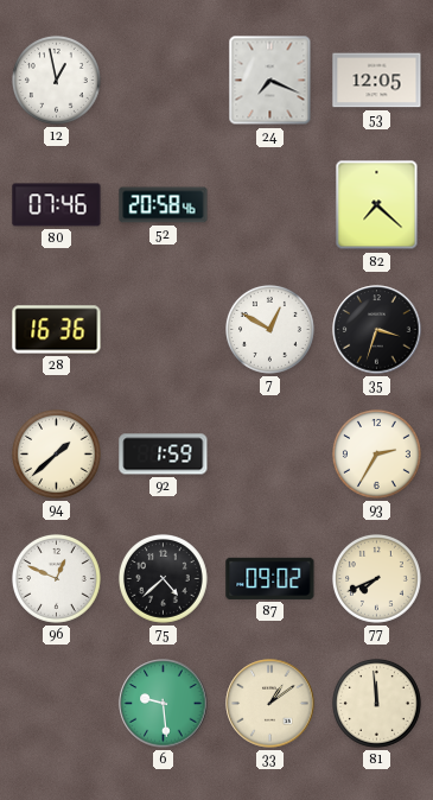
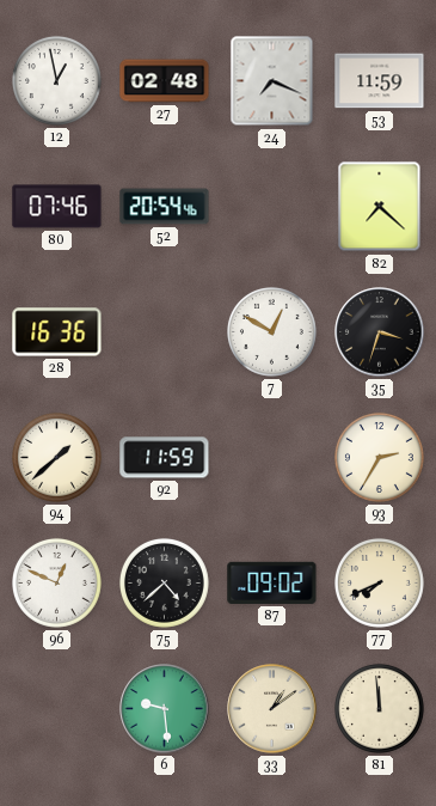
27: none -> 02:48 (165, 81)
53: 12:05 -> 11:59 (380, 81)
52: 20:58 -> 20:54 (165, 207)
92: 1:59 -> 11:59 (165, 458)
